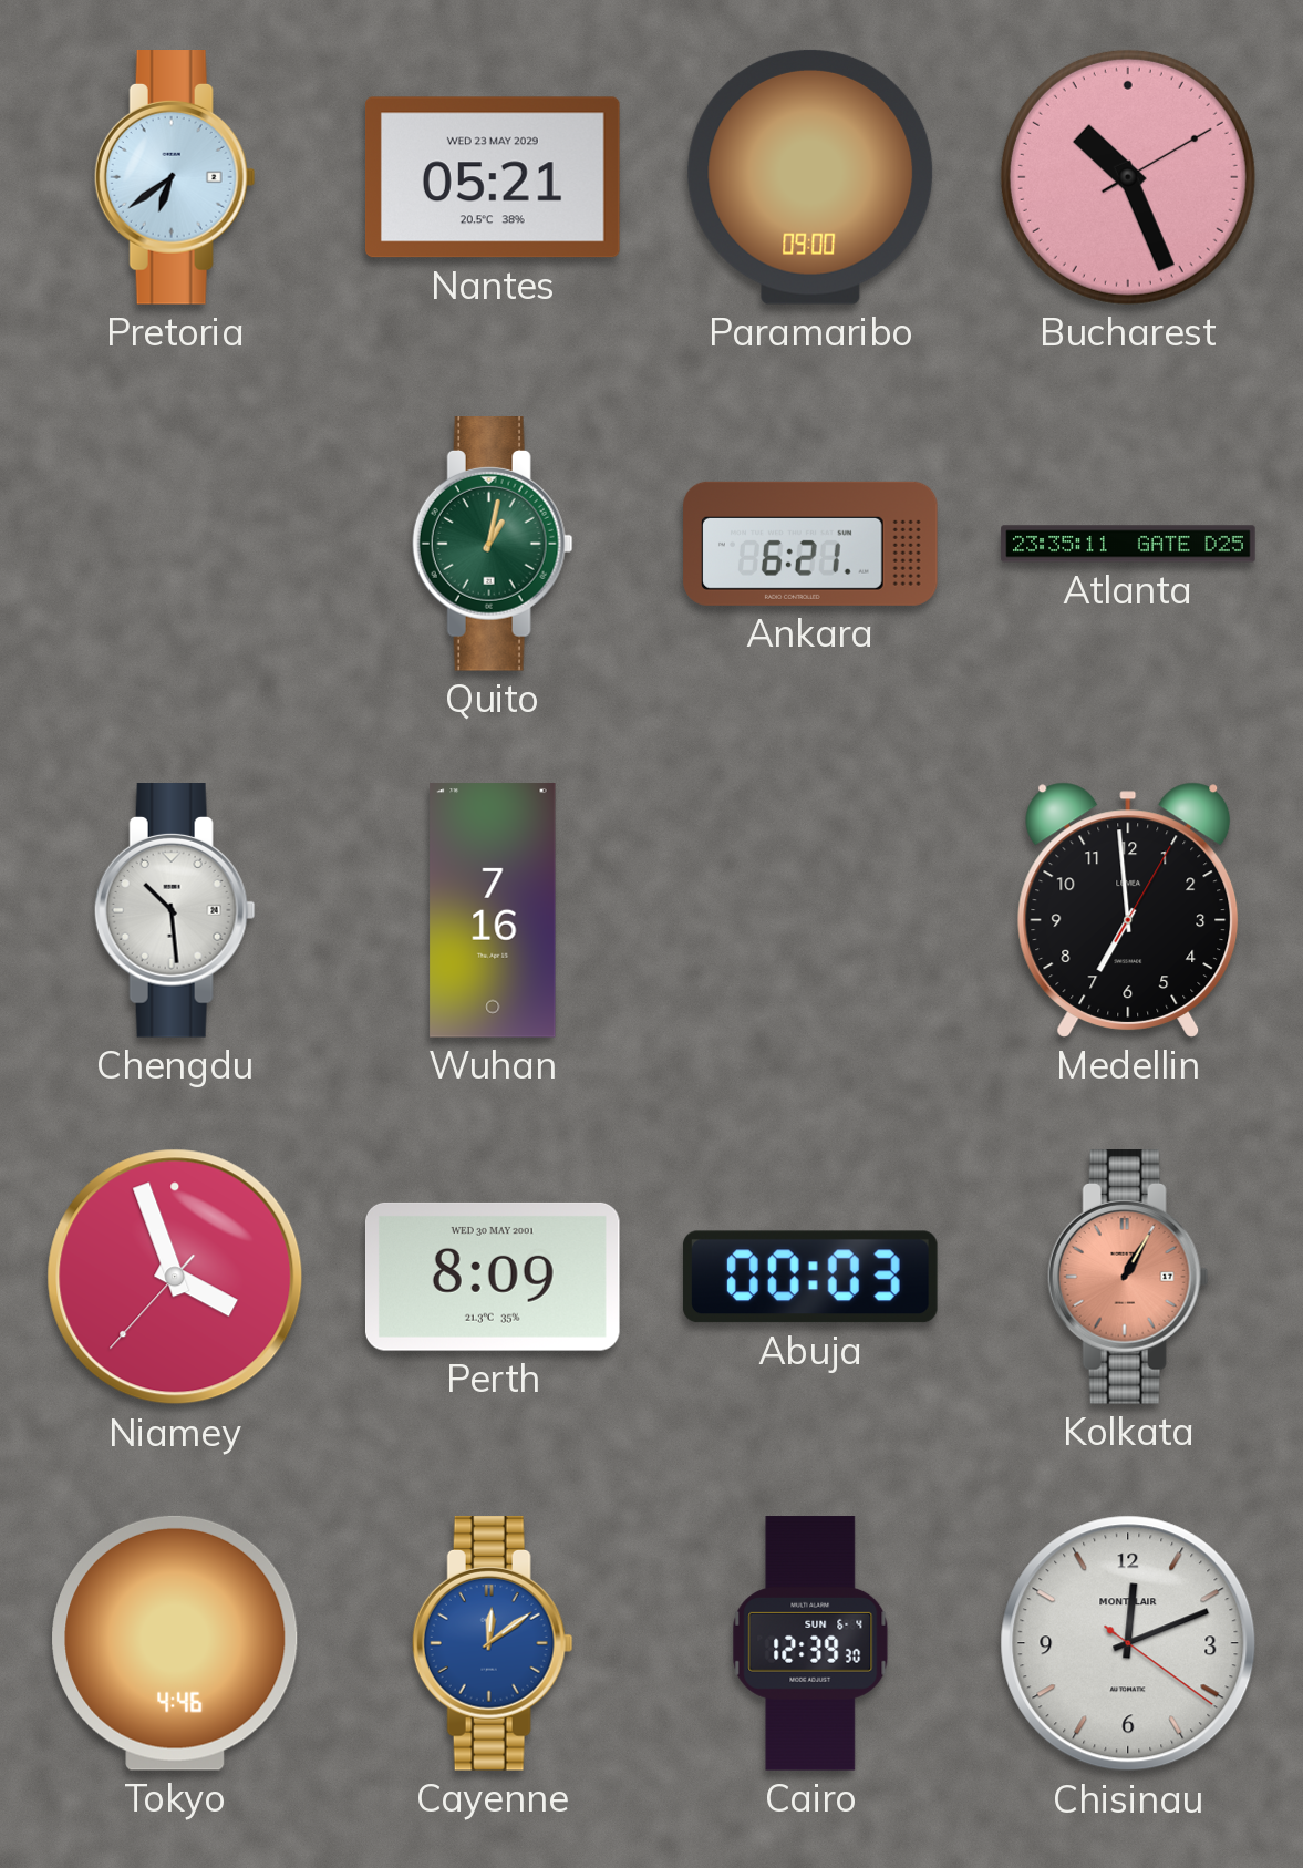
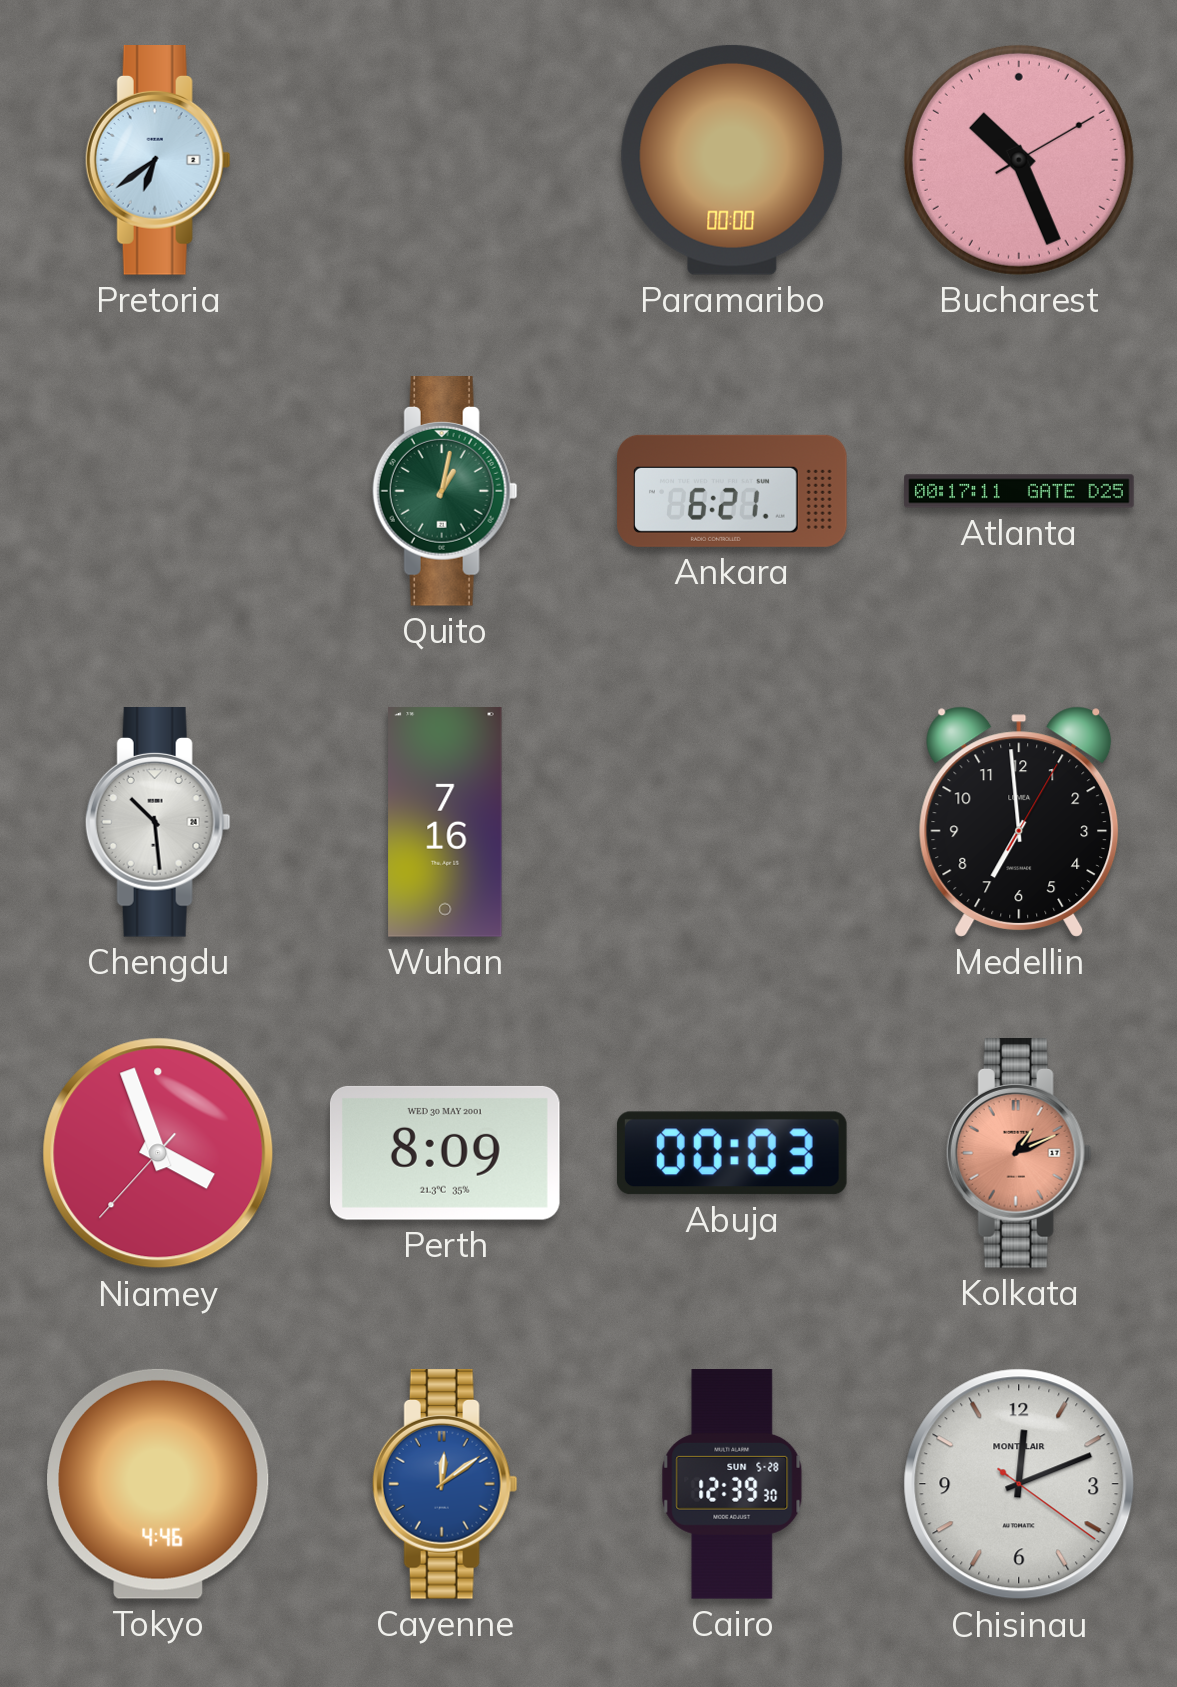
Nantes: 05:21 -> none (493, 177)
Paramaribo: 09:00 -> 00:00 (732, 160)
Atlanta: 23:35 -> 00:17 (1019, 491)
Kolkata: 1:05 -> 1:11 (1019, 1154)
Cairo date: SUN 6-4 -> SUN 5-28 (732, 1484)
